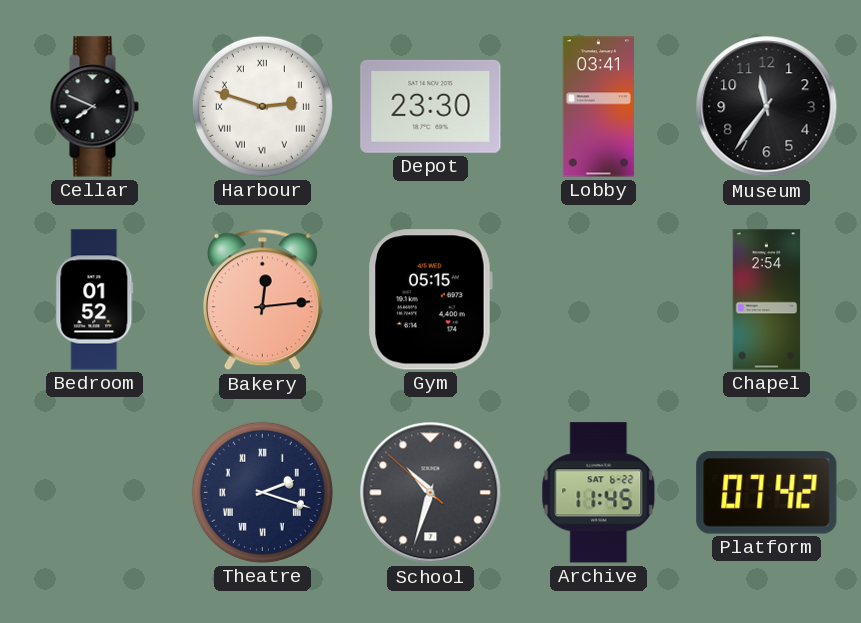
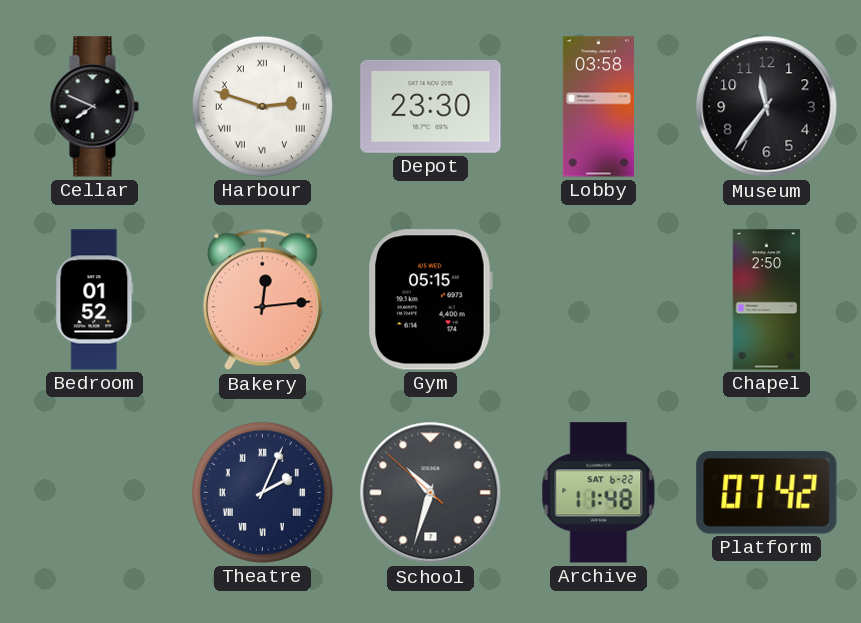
Lobby: 03:41 -> 03:58 (598, 107)
Chapel: 2:54 -> 2:50 (767, 300)
Theatre: 2:18 -> 2:04 (262, 492)
Archive: 11:45 -> 11:48 (599, 493)
